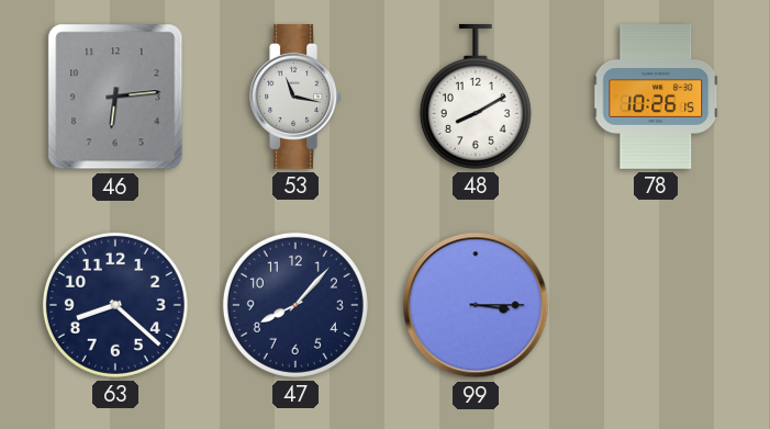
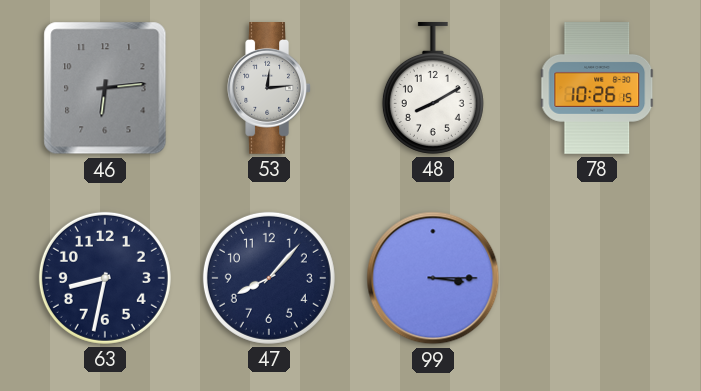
53: 11:17 -> 12:14 (269, 89)
63: 8:22 -> 8:32 (105, 278)
